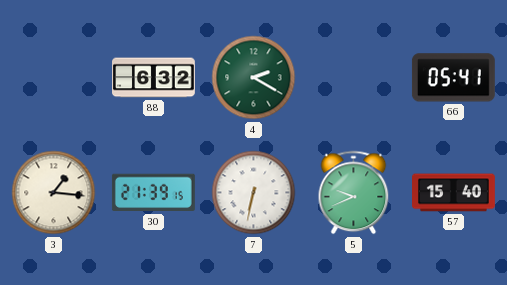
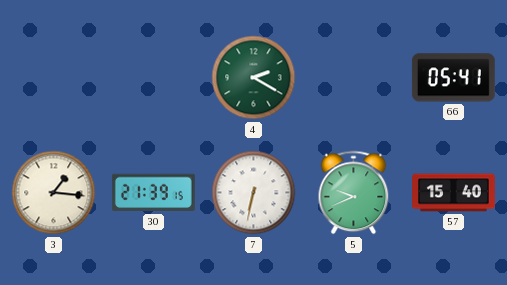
88: 6:32 -> none (154, 78)
